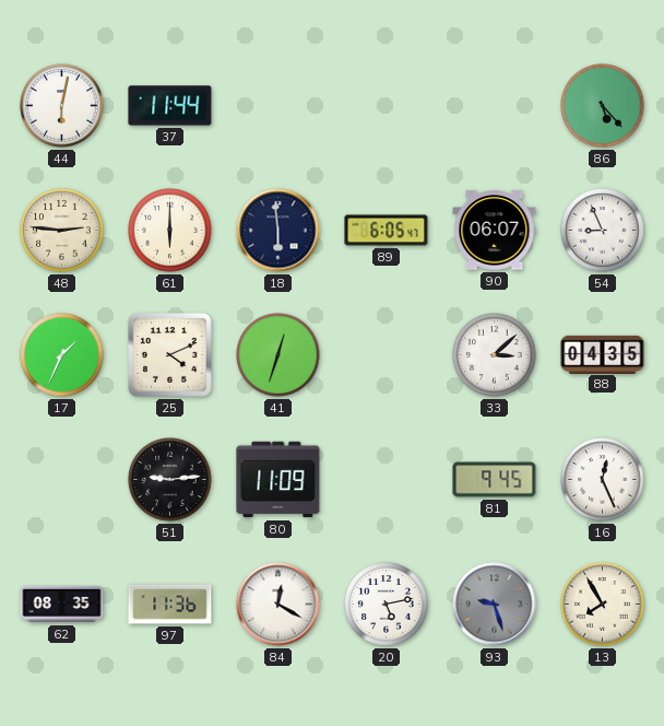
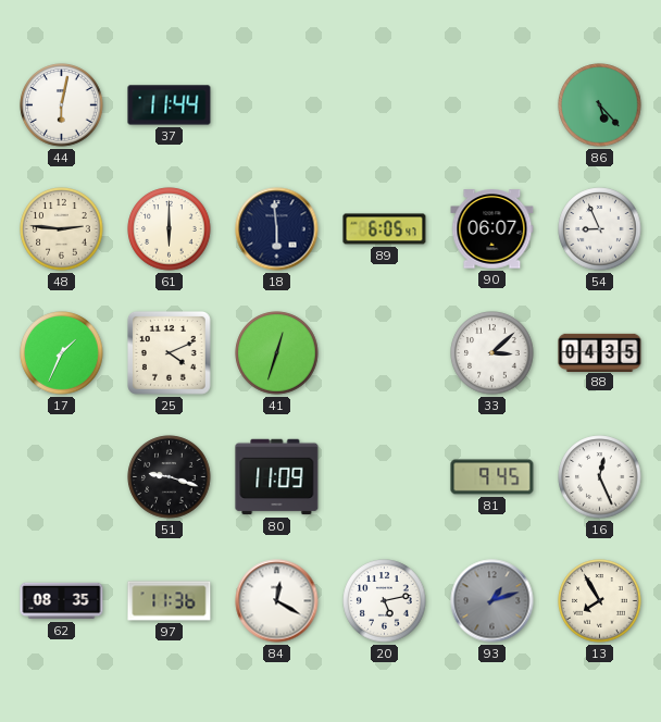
51: 9:14 -> 9:18 (170, 477)
93: 9:27 -> 1:12 (492, 601)
